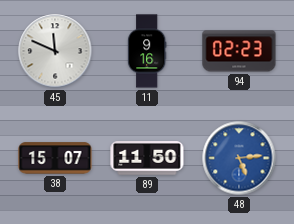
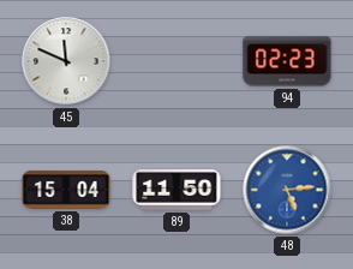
11: 9:16 -> none (147, 51)
38: 15:07 -> 15:04 (66, 190)
